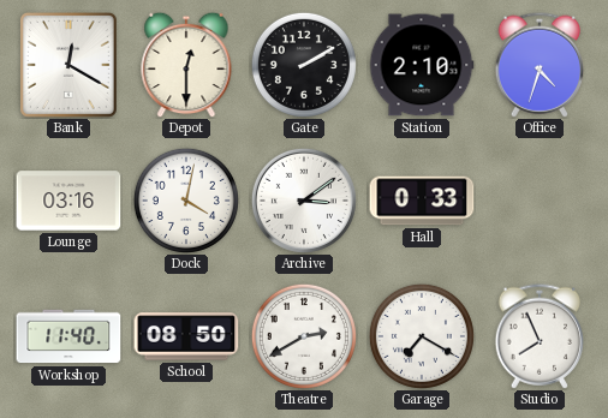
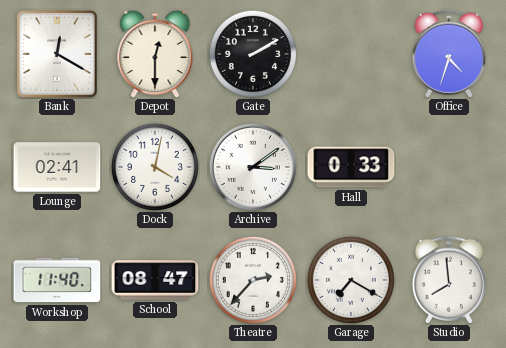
Station: 2:10 -> none (422, 65)
Lounge: 03:16 -> 02:41 (57, 167)
School: 08:50 -> 08:47 (155, 280)
Theatre: 2:40 -> 2:37 (253, 280)
Studio: 7:56 -> 7:59 (449, 280)
